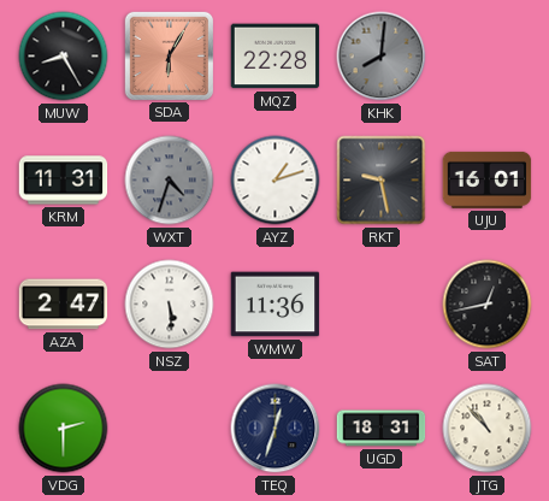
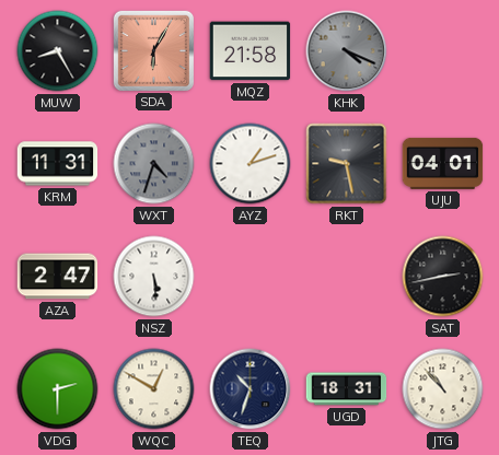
MQZ: 22:28 -> 21:58 (251, 51)
KHK: 8:01 -> 4:19 (347, 51)
UJU: 16:01 -> 04:01 (443, 163)
WMW: 11:36 -> none (276, 305)
SAT: 12:43 -> 2:43 (443, 277)
WQC: none -> 12:50 (154, 389)
TEQ: 12:33 -> 10:33 (251, 389)
